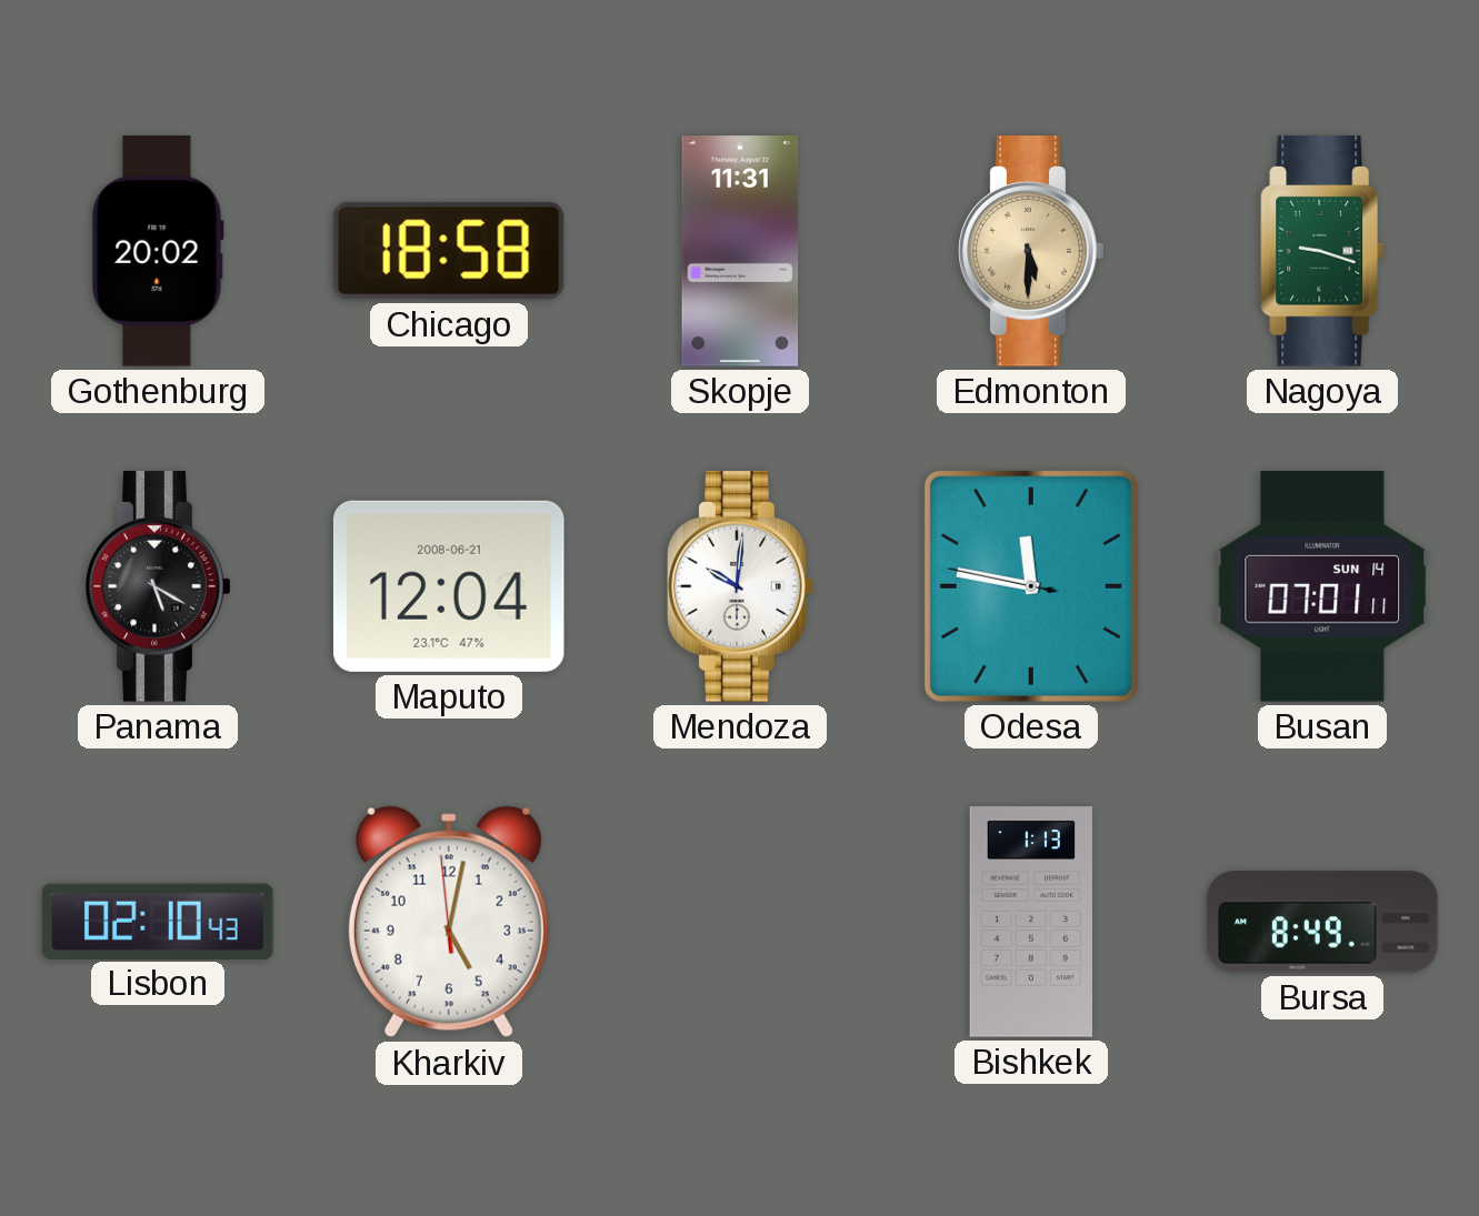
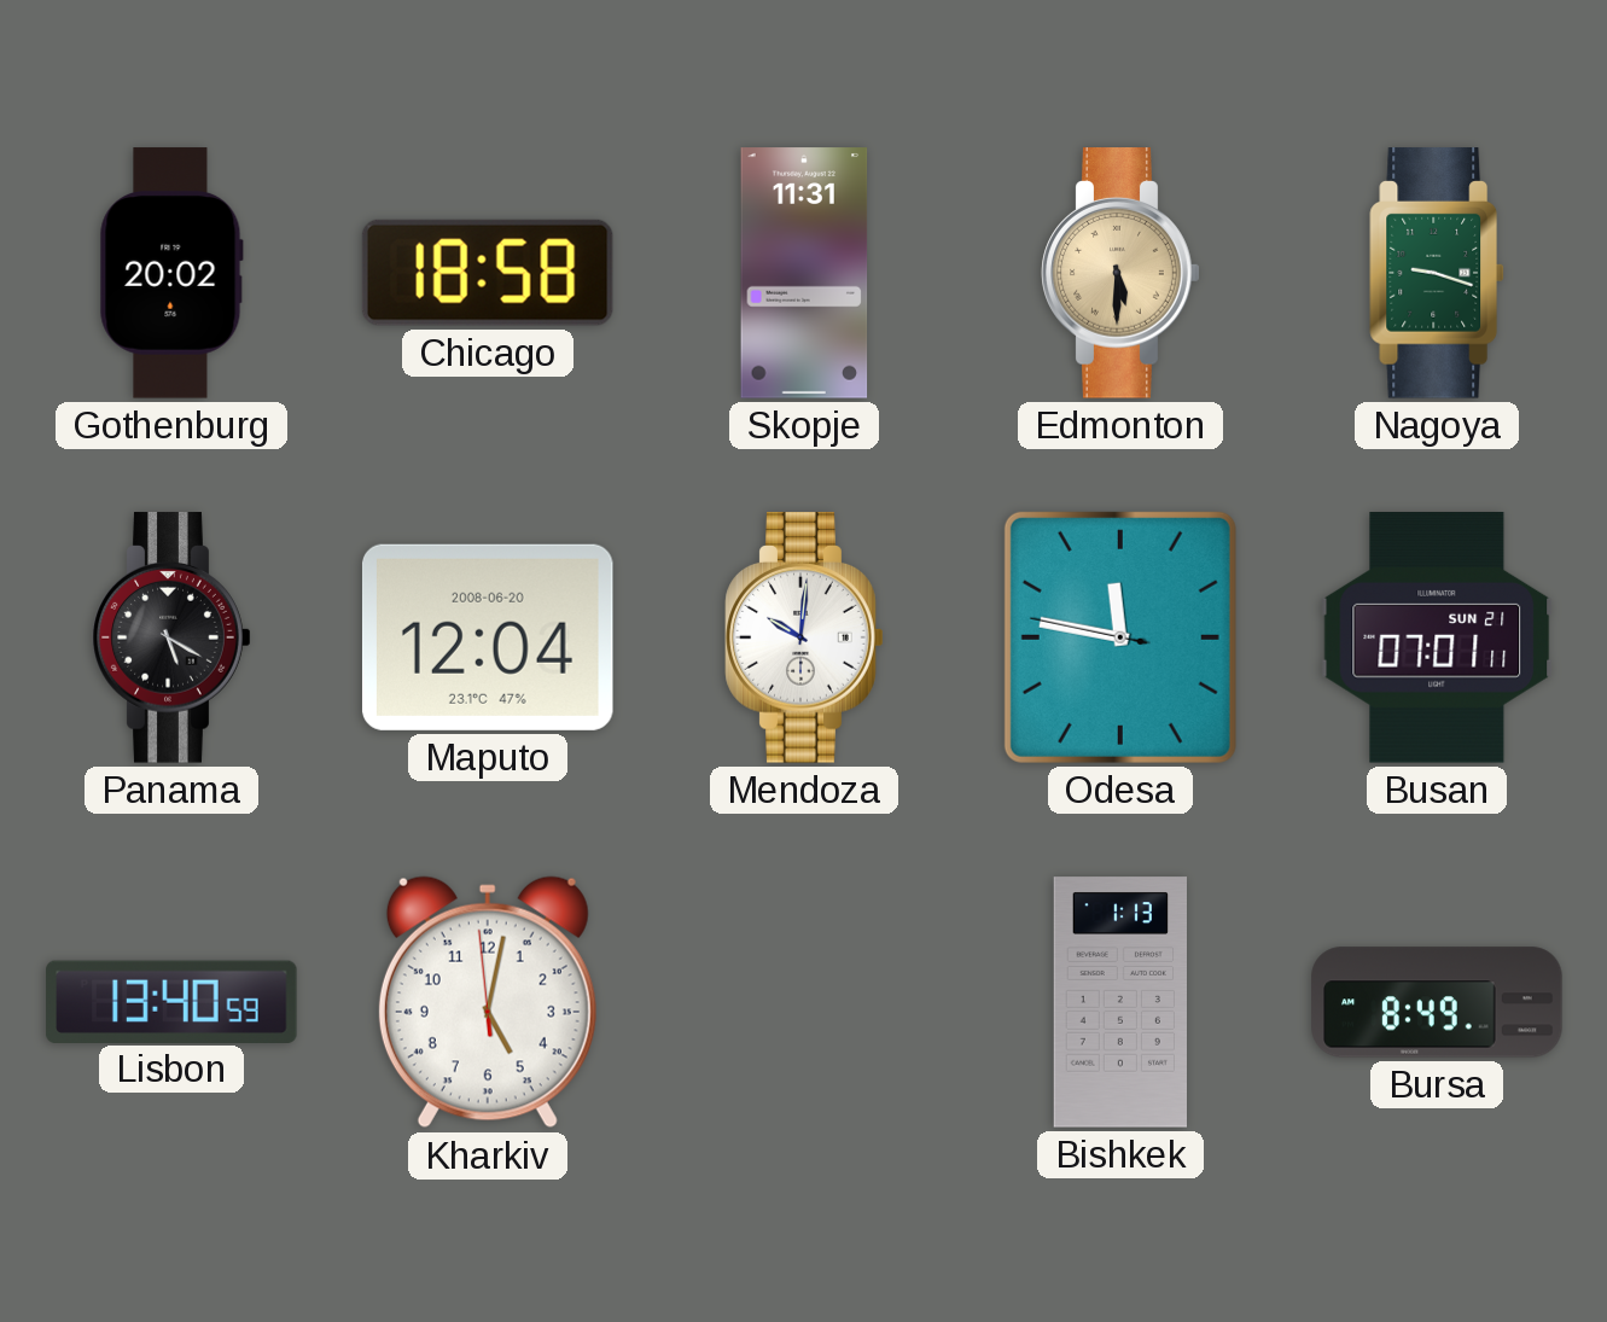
Maputo date: 2008-06-21 -> 2008-06-20 (488, 637)
Busan date: SUN 14 -> SUN 21 (1437, 637)
Lisbon: 02:10 -> 13:40 (171, 1001)
